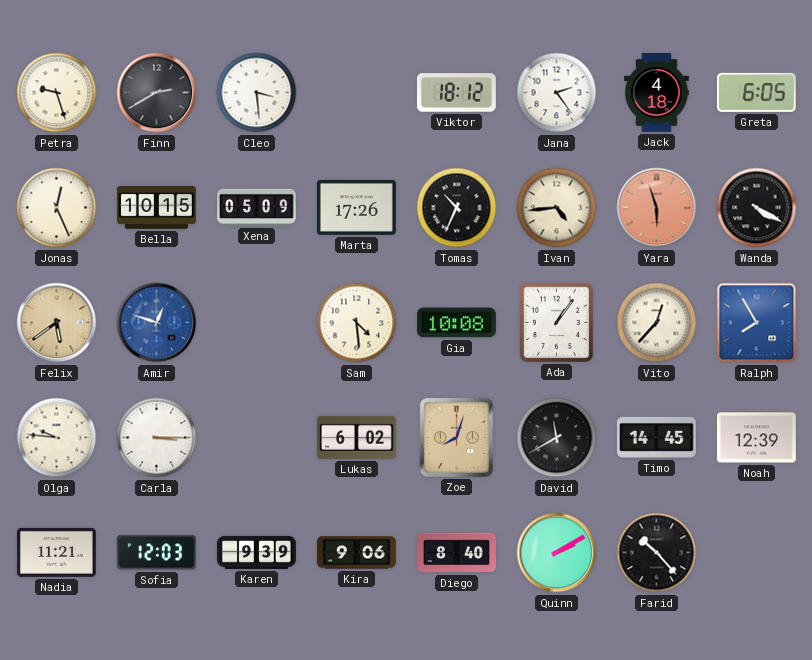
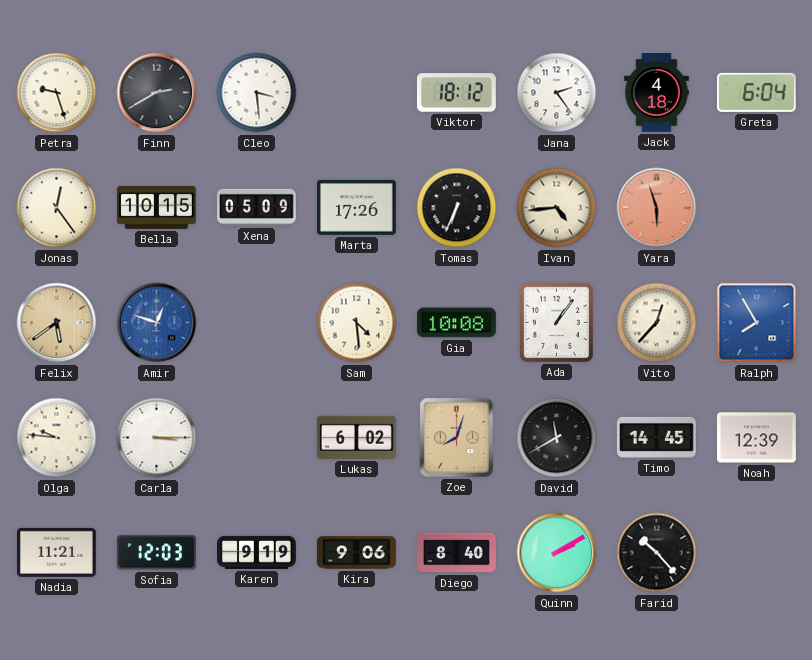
Greta: 6:05 -> 6:04 (756, 92)
Jonas: 12:26 -> 12:24 (57, 208)
Tomas: 10:34 -> 6:34 (457, 208)
Wanda: 4:20 -> none (757, 208)
Karen: 9:39 -> 9:19 (257, 552)
